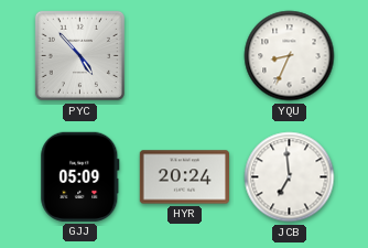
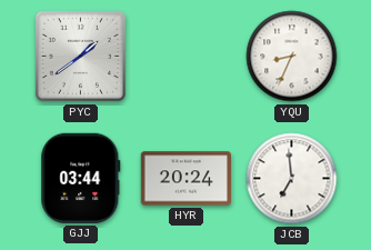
PYC: 4:53 -> 1:39 (80, 56)
GJJ: 05:09 -> 03:44 (81, 178)
